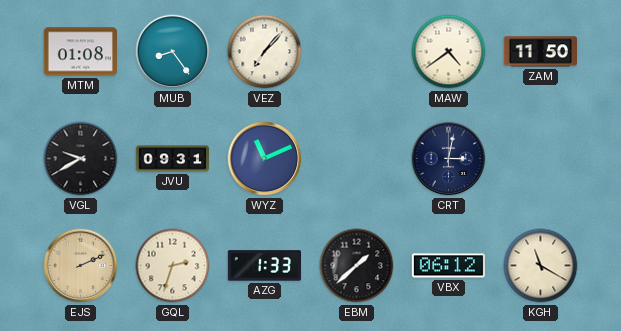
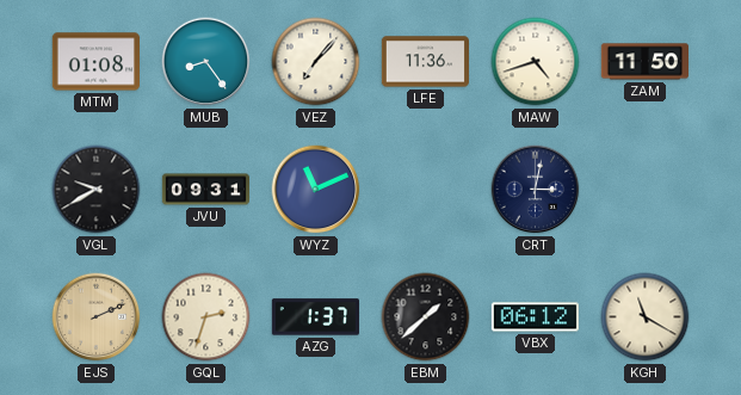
LFE: none -> 11:36 (425, 62)
MAW: 4:39 -> 4:42 (536, 62)
AZG: 1:33 -> 1:37 (315, 317)
